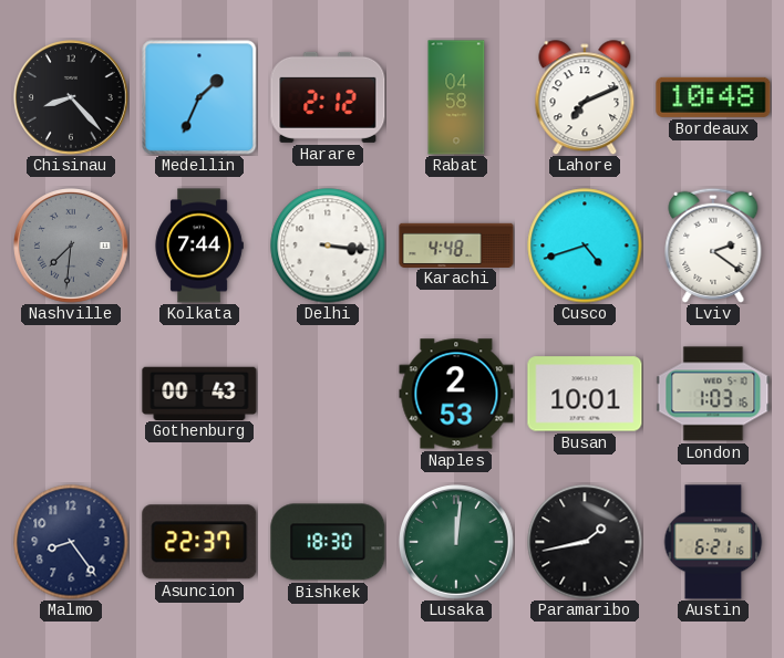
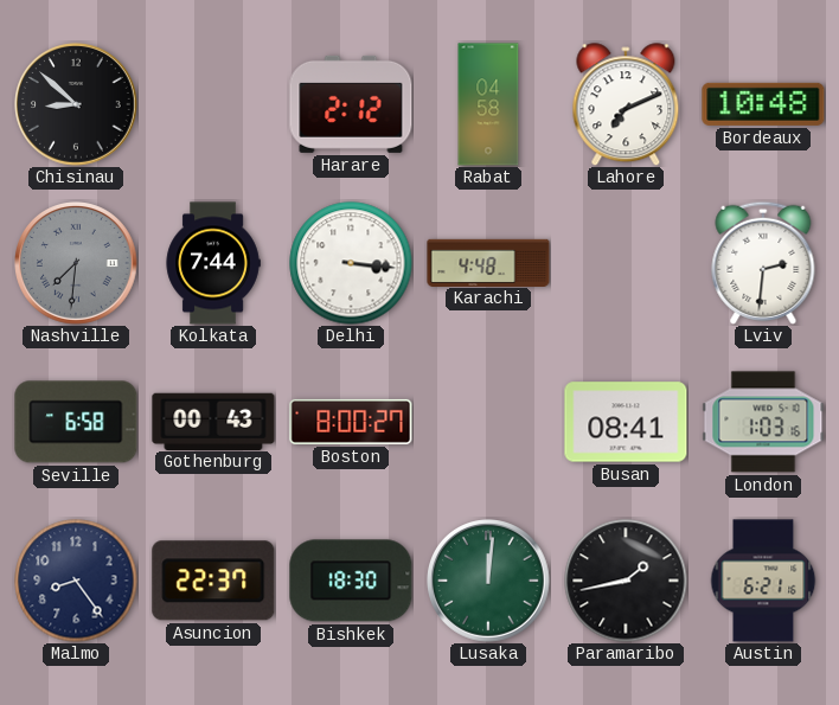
Chisinau: 8:23 -> 8:52 (77, 105)
Medellin: 1:34 -> none (199, 97)
Cusco: 4:42 -> none (585, 246)
Lviv: 2:21 -> 2:31 (763, 263)
Seville: none -> 6:58 (76, 422)
Boston: none -> 8:00 (351, 422)
Naples: 2:53 -> none (456, 394)
Busan: 10:01 -> 08:41 (626, 422)
